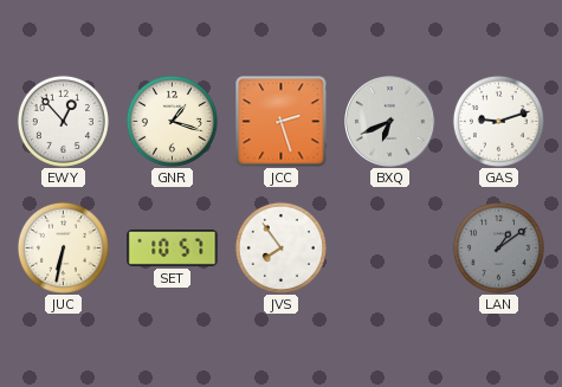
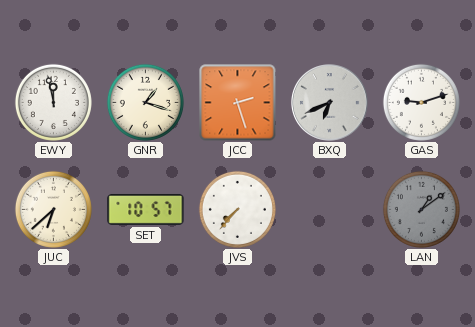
EWY: 12:53 -> 11:58 (53, 102)
JUC: 6:32 -> 6:38 (53, 209)
JVS: 7:54 -> 7:37 (237, 209)
